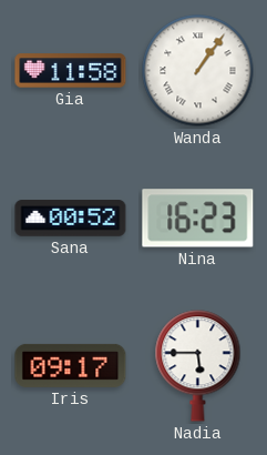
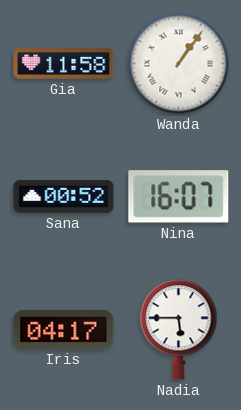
Nina: 16:23 -> 16:07 (179, 197)
Iris: 09:17 -> 04:17 (64, 329)
